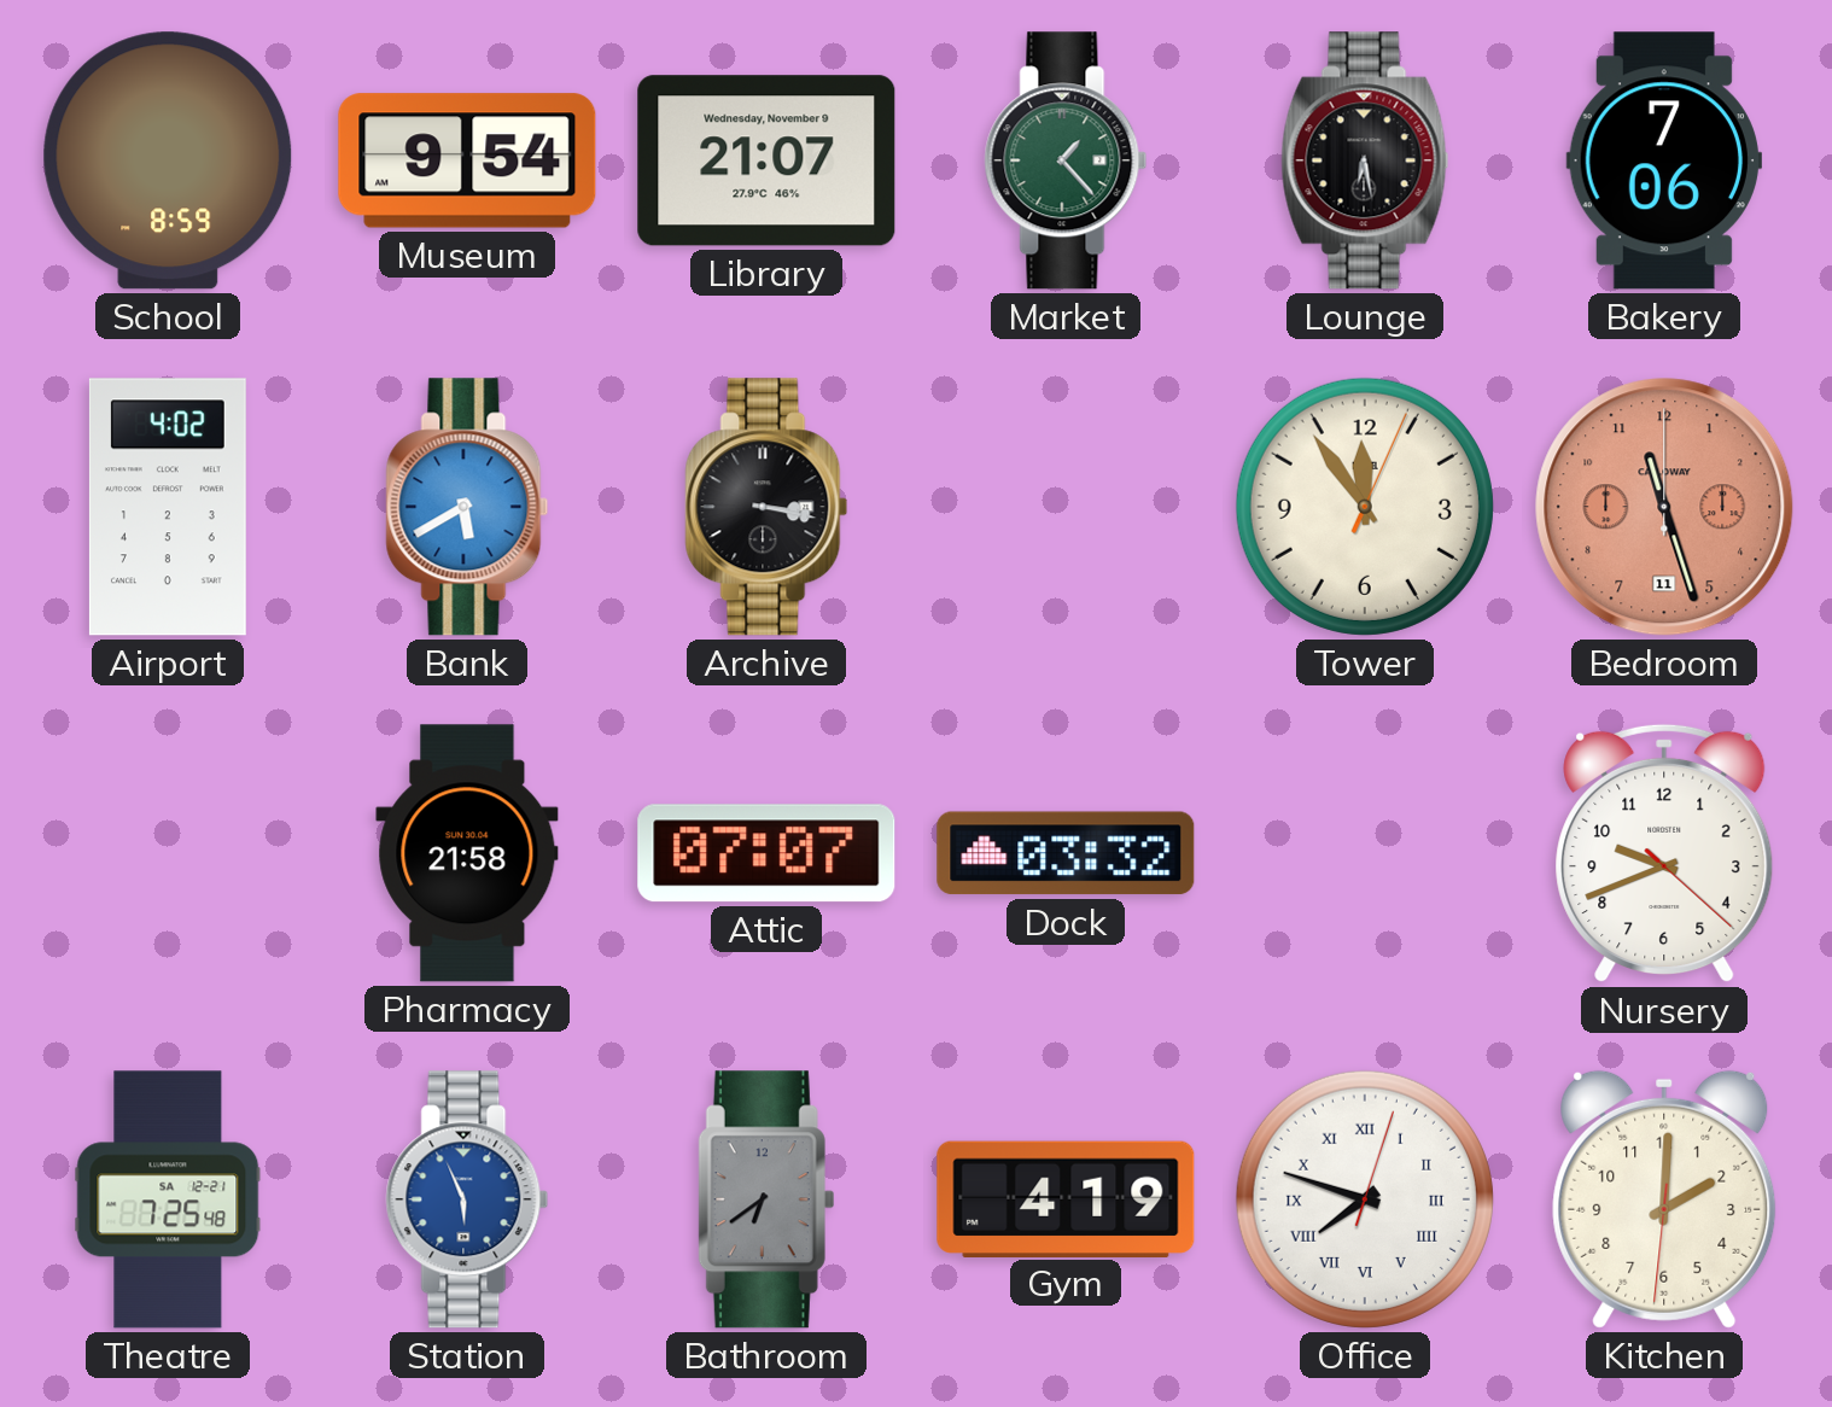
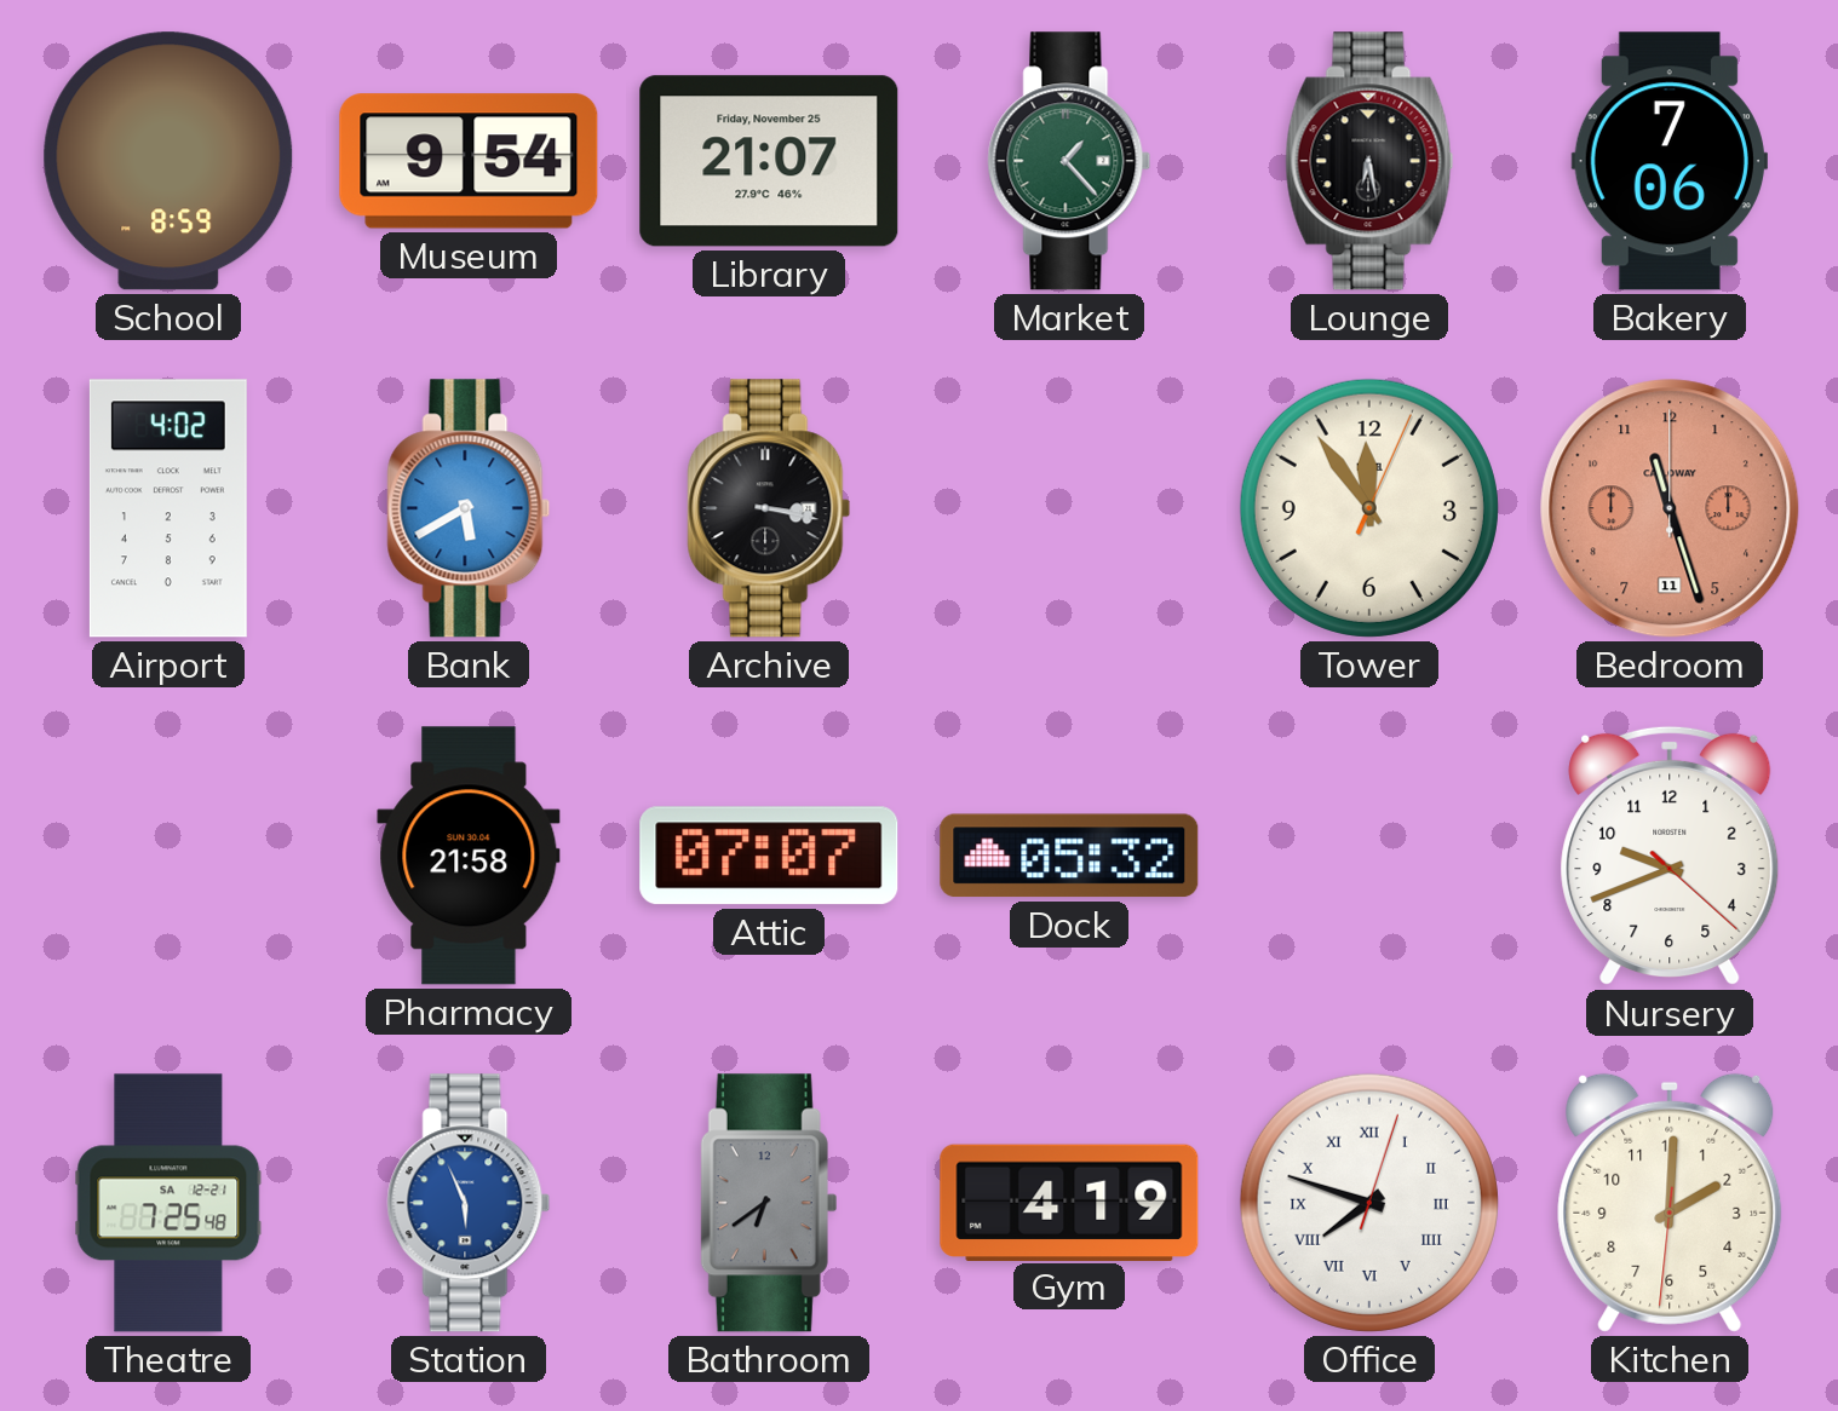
Library date: Wednesday, November 9 -> Friday, November 25 (769, 161)
Dock: 03:32 -> 05:32 (1069, 856)
